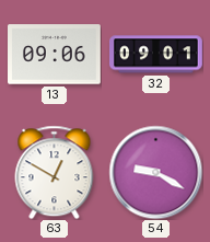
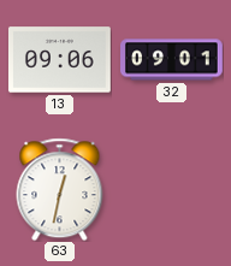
63: 12:50 -> 12:32 (60, 189)
54: 9:20 -> none (155, 172)
